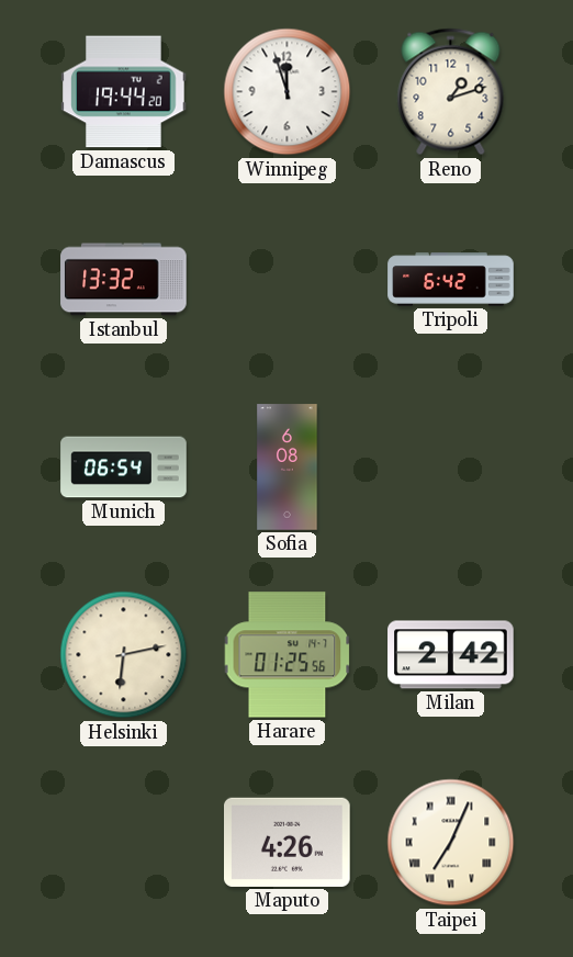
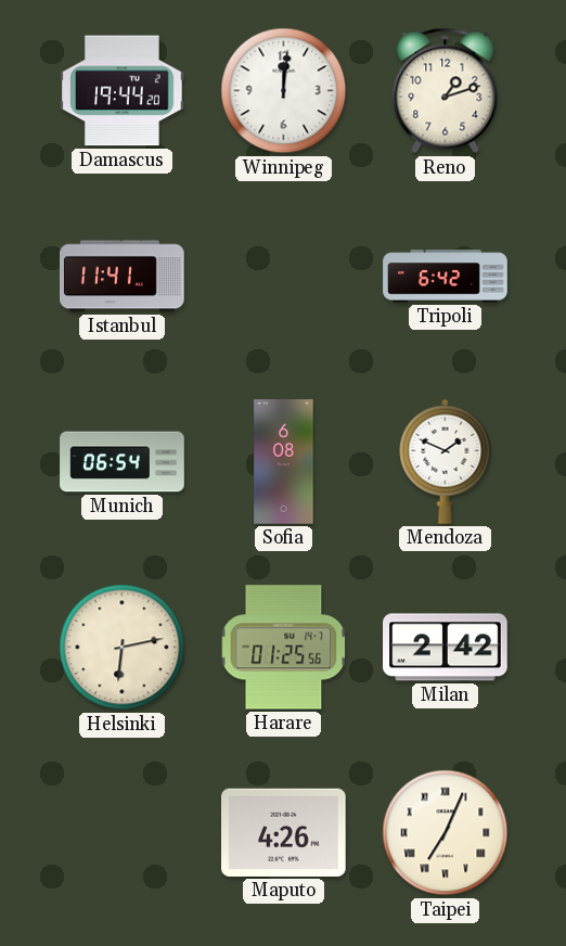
Winnipeg: 11:57 -> 12:01 (284, 91)
Istanbul: 13:32 -> 11:41 (123, 277)
Mendoza: none -> 1:49 (446, 461)
